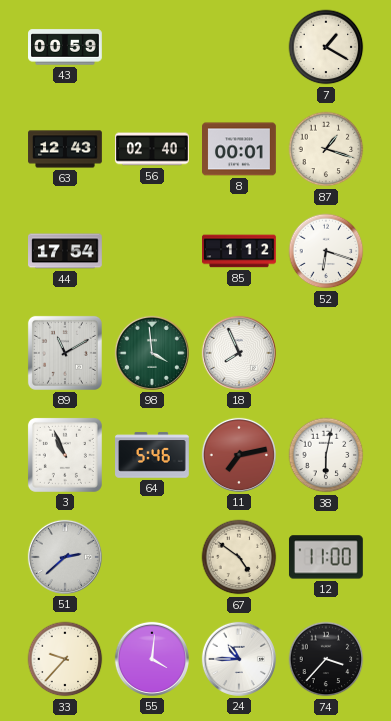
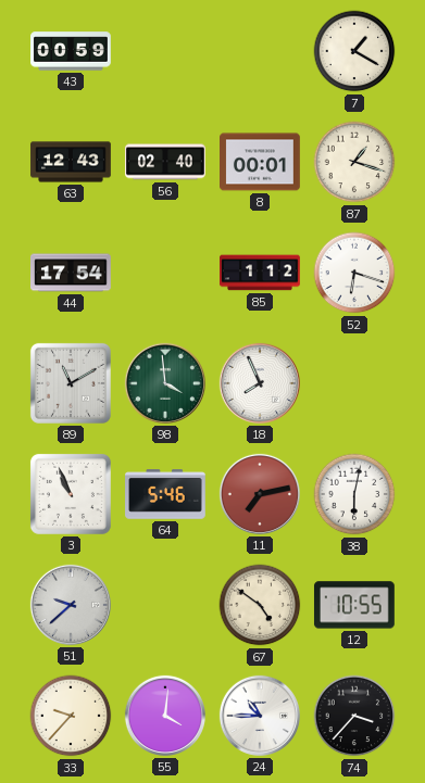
51: 2:38 -> 9:38 (71, 605)
12: 11:00 -> 10:55 (354, 605)
